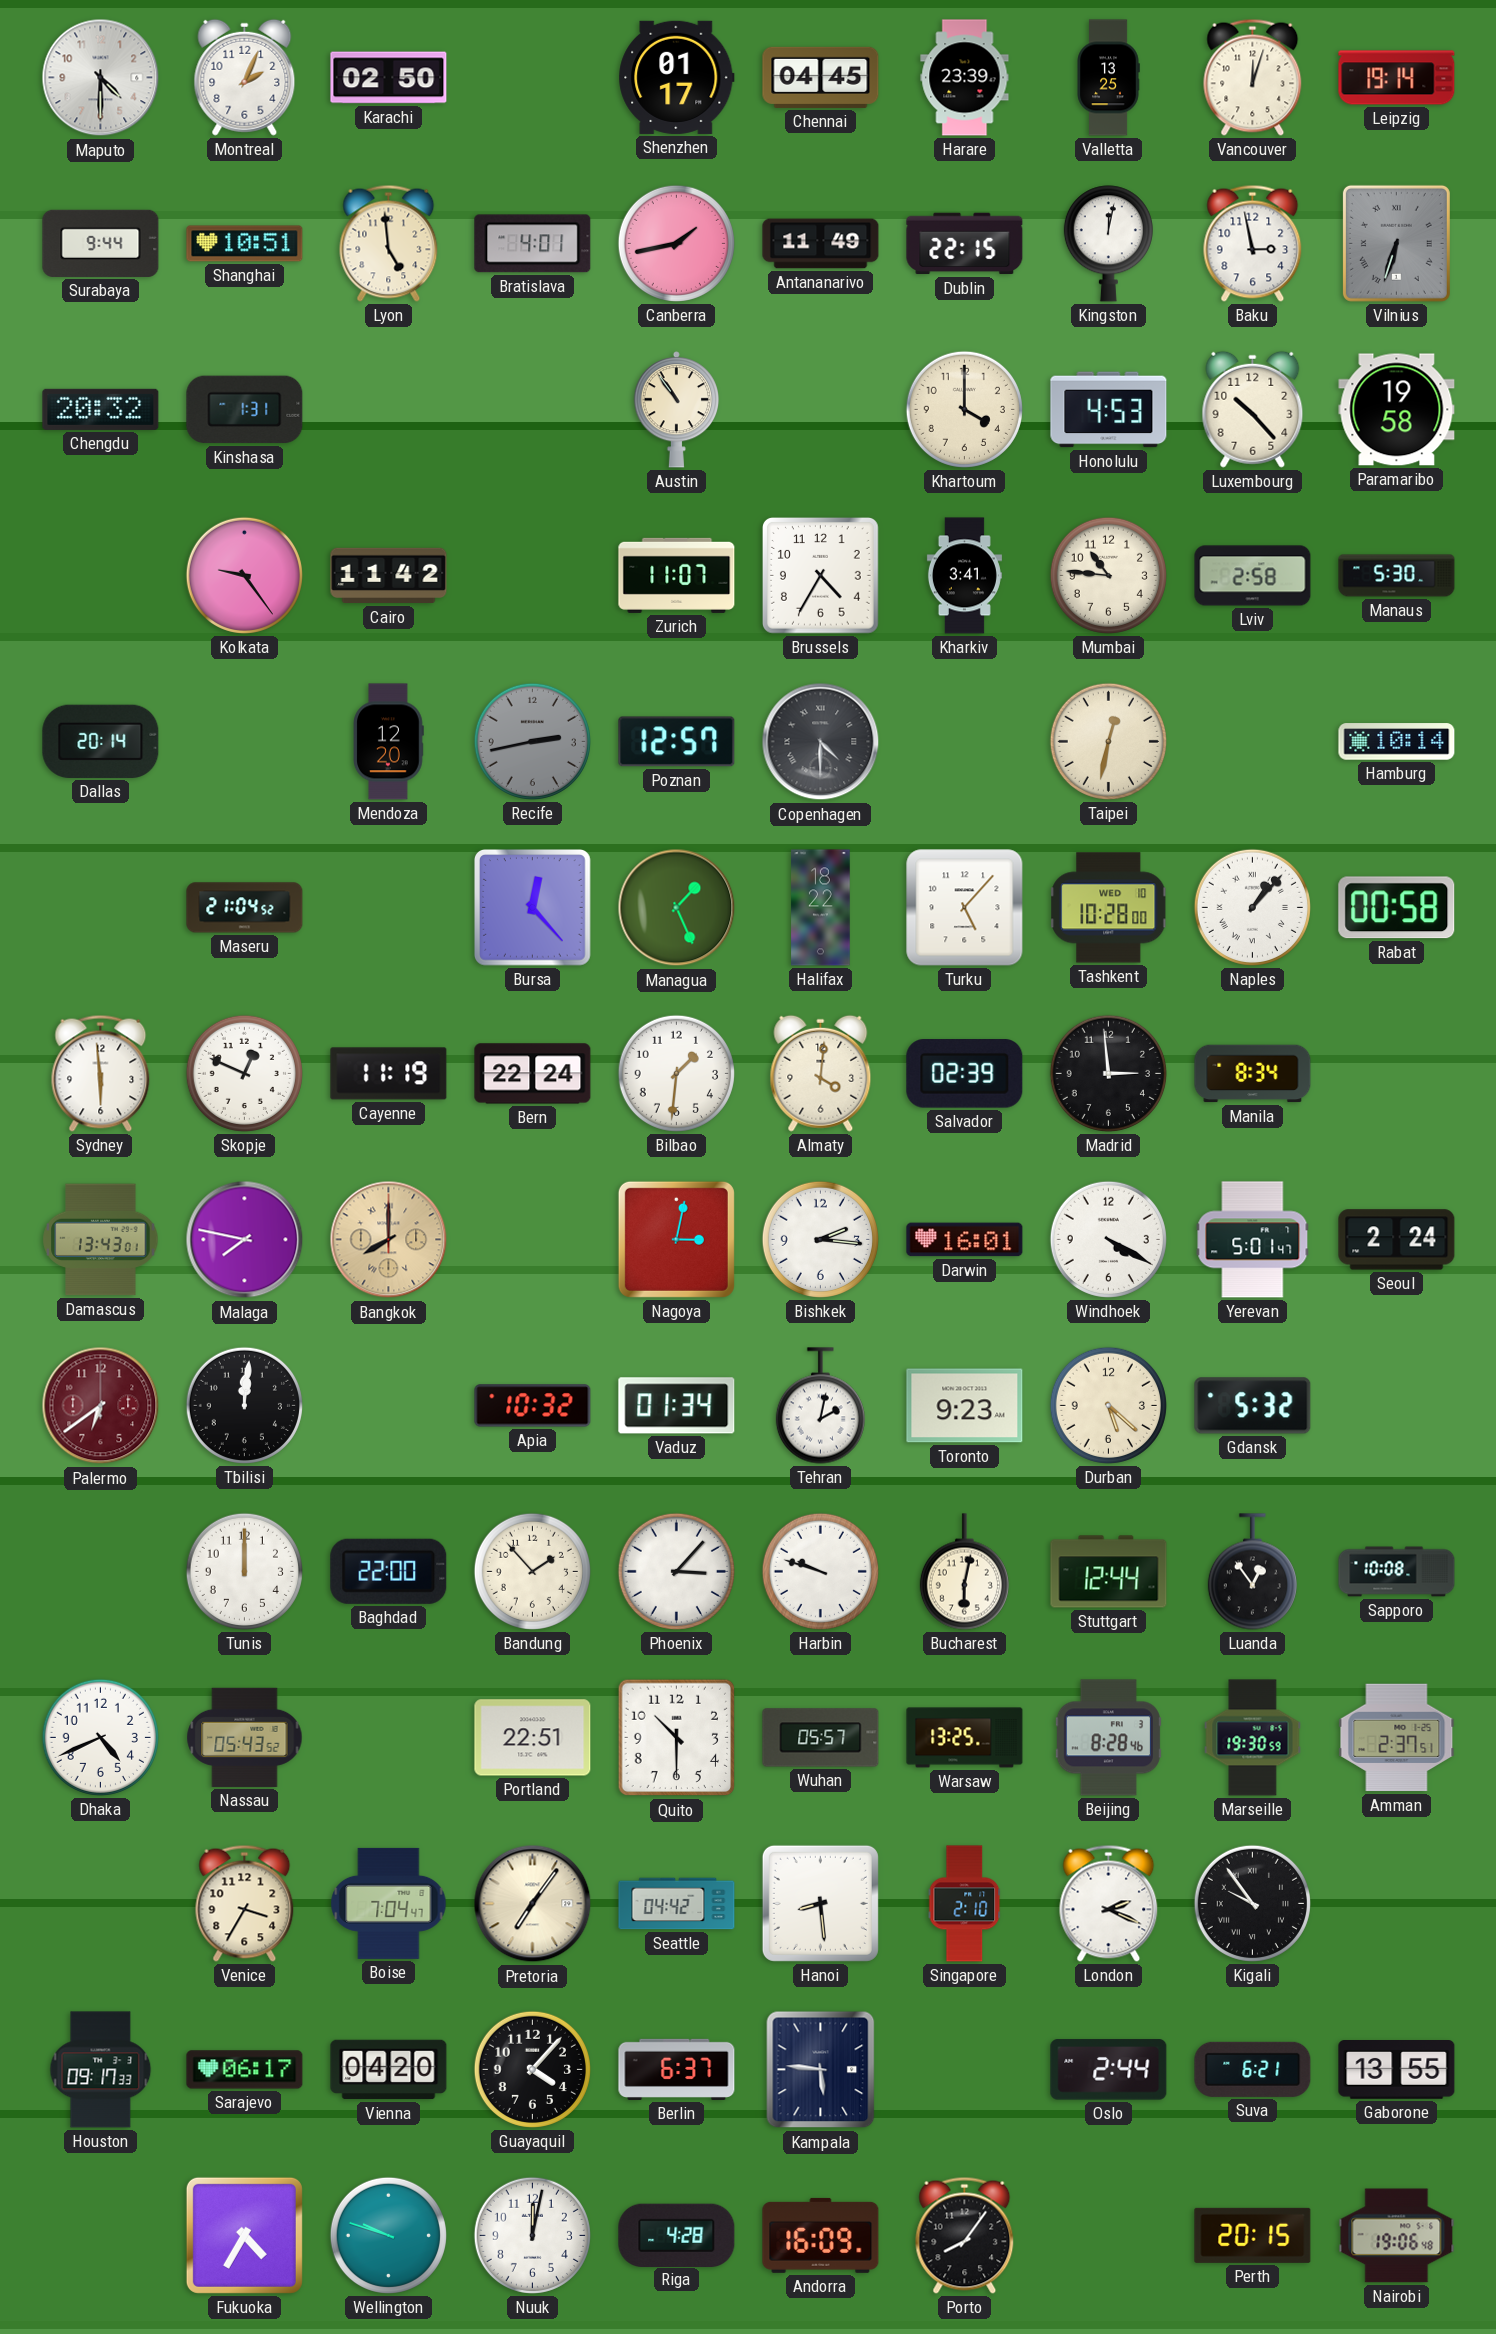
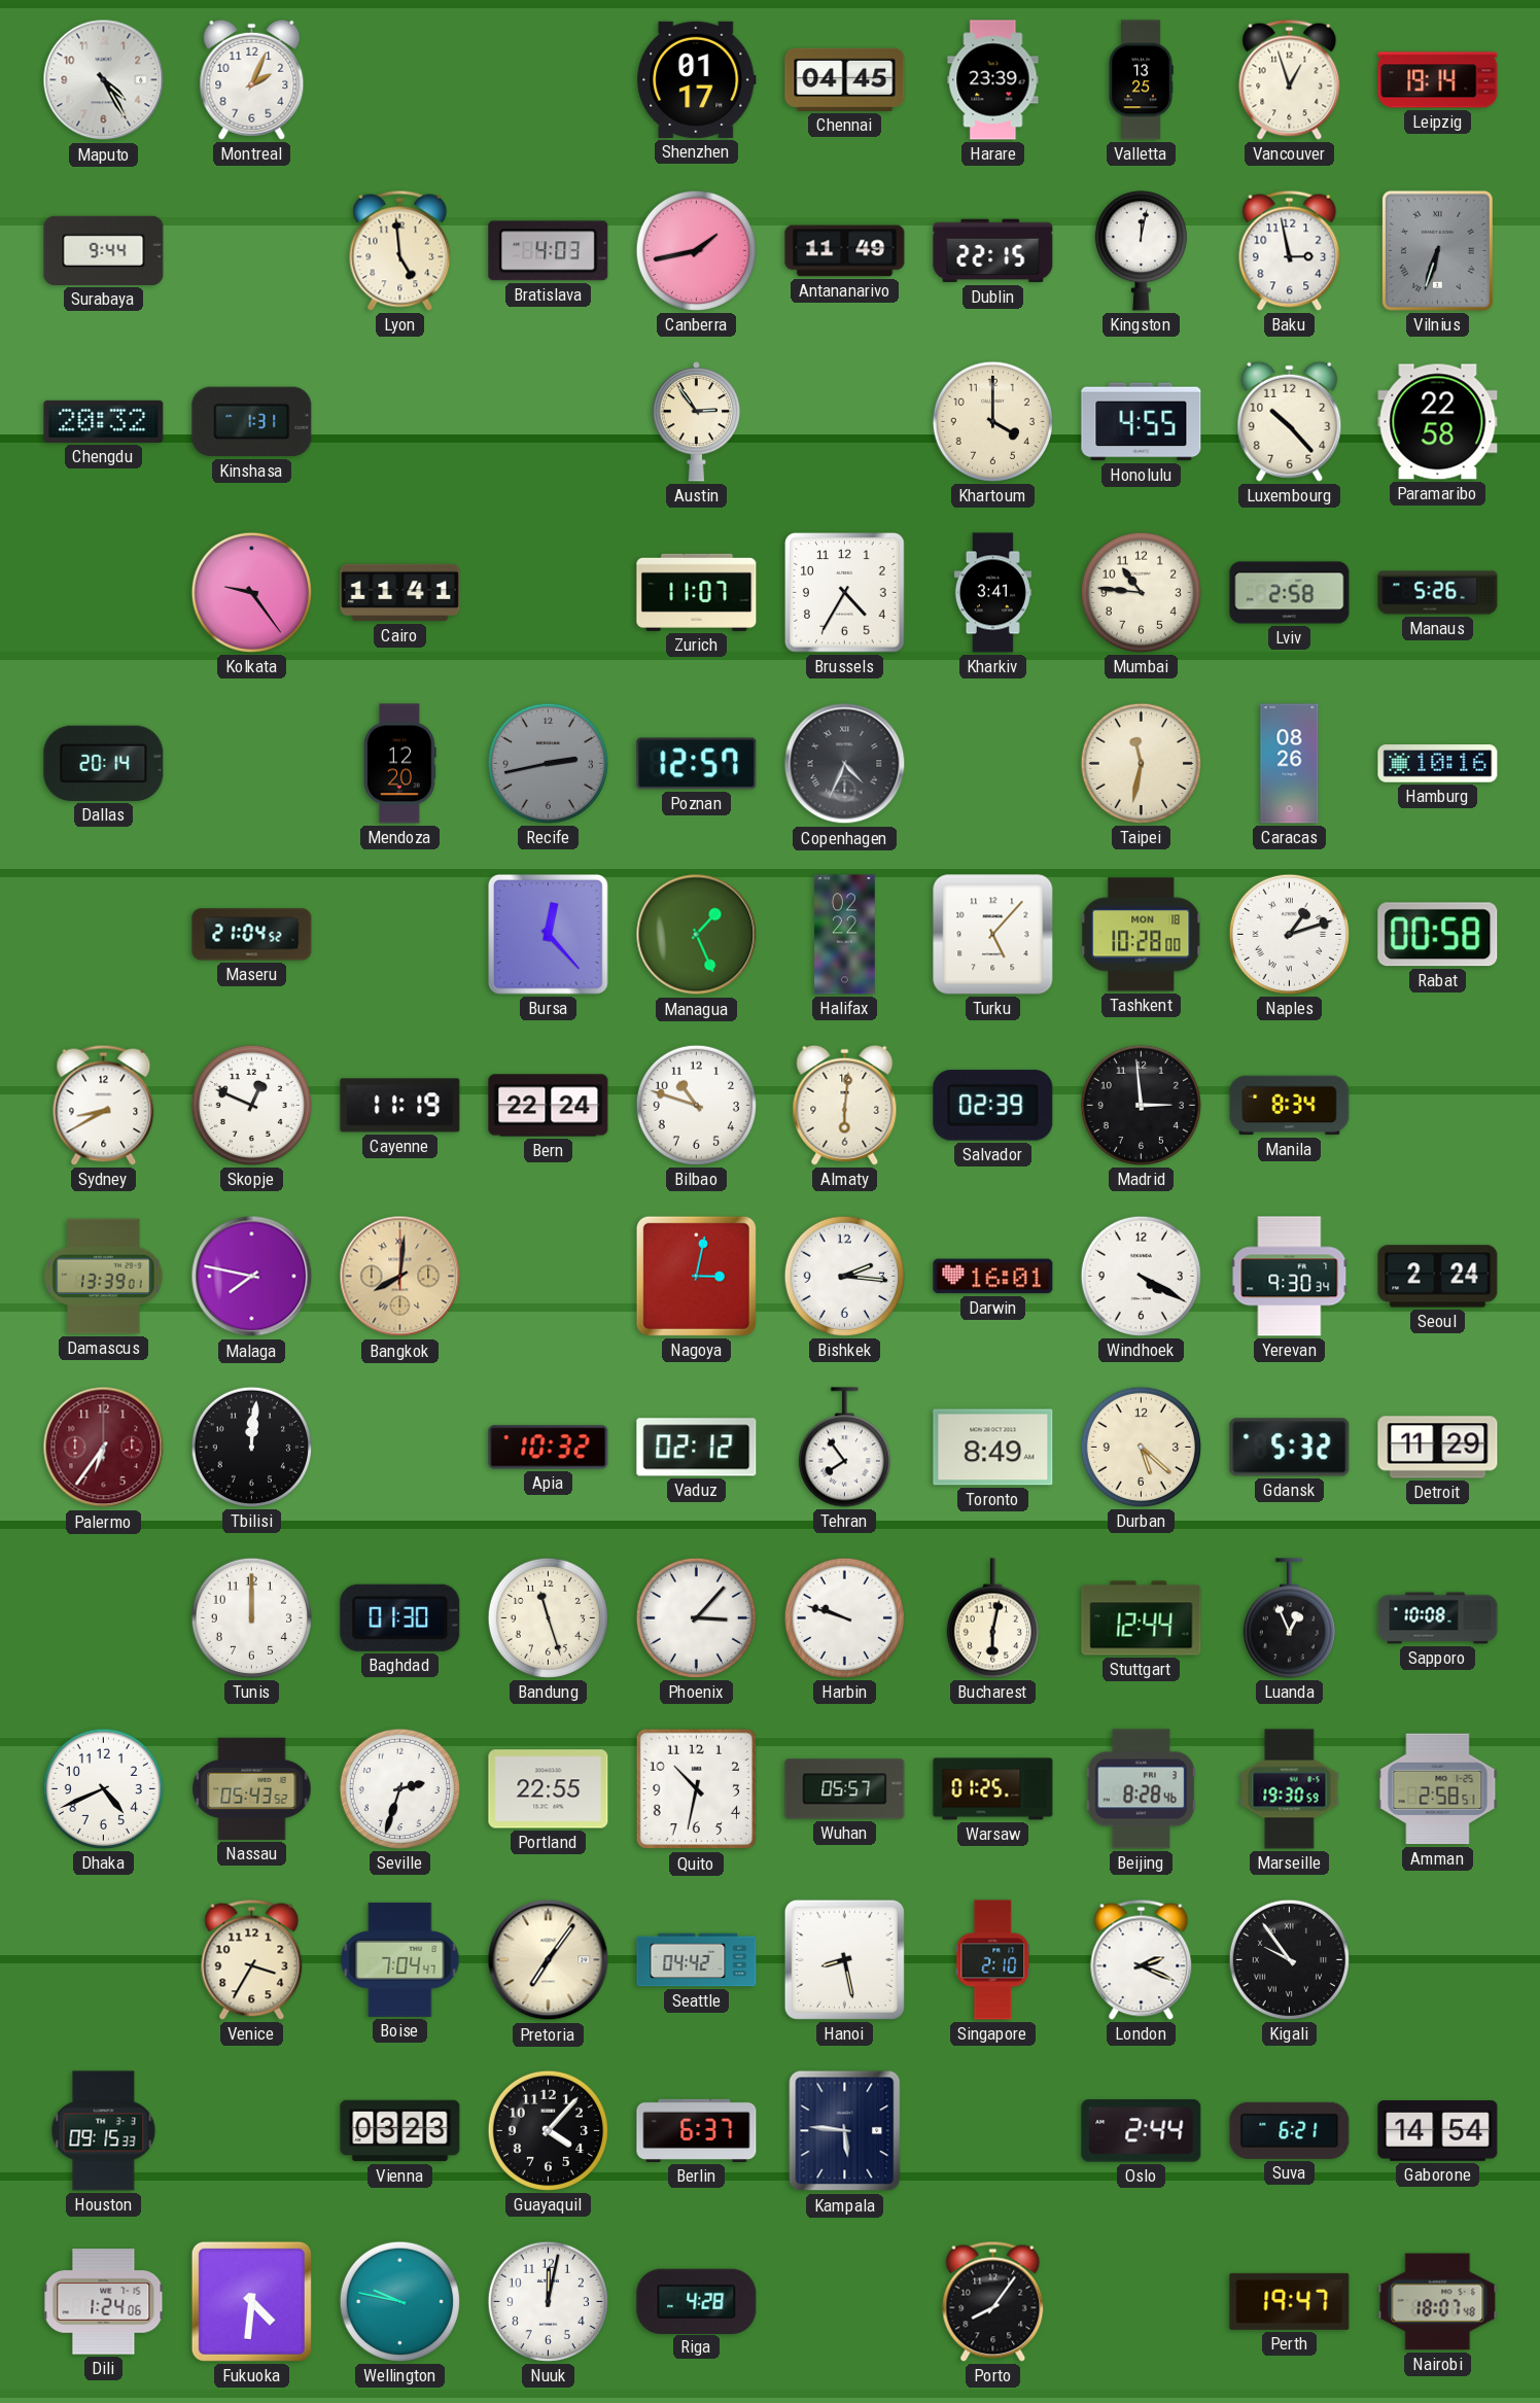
Maputo: 4:30 -> 4:25 (104, 80)
Karachi: 02:50 -> none (389, 78)
Vancouver: 12:03 -> 12:57 (1290, 79)
Shanghai: 10:51 -> none (245, 244)
Bratislava: 4:01 -> 4:03 (549, 251)
Austin: 10:54 -> 2:54 (697, 422)
Honolulu: 4:53 -> 4:55 (1142, 422)
Paramaribo: 19:58 -> 22:58 (1438, 422)
Cairo: 11:42 -> 11:41 (400, 593)
Manaus: 5:30 -> 5:26 (1438, 593)
Copenhagen: 4:30 -> 4:34 (845, 764)
Taipei: 12:32 -> 11:32 (1141, 763)
Caracas: none -> 08:26 (1290, 764)
Hamburg: 10:14 -> 10:16 (1438, 764)
Halifax: 18:22 -> 02:22 (845, 935)
Tashkent date: WED 10 -> MON 18 (1142, 935)
Naples: 1:07 -> 1:12 (1289, 934)
Sydney: 5:59 -> 8:40 (104, 1105)
Bilbao: 1:31 -> 10:48 (696, 1105)
Almaty: 4:01 -> 6:01 (845, 1105)
Damascus: 13:43 -> 13:39 (104, 1277)
Bangkok: 8:00 -> 8:01 (400, 1277)
Yerevan: 5:01 -> 9:30 (1290, 1277)
Palermo: 6:39 -> 6:36 (104, 1448)
Vaduz: 01:34 -> 02:12 (697, 1448)
Tehran: 2:02 -> 7:54 (844, 1448)
Toronto: 9:23 -> 8:49 (993, 1448)
Detroit: none -> 11:29 (1438, 1448)
Baghdad: 22:00 -> 01:30 (400, 1617)
Bandung: 1:53 -> 11:27 (548, 1617)
Luanda: 12:54 -> 12:56 (1289, 1618)
Seville: none -> 2:33 (399, 1788)
Portland: 22:51 -> 22:55 (549, 1789)
Quito: 10:30 -> 10:32 (697, 1789)
Warsaw: 13:25 -> 01:25 (993, 1789)
Amman: 2:37 -> 2:58 (1438, 1789)
Hanoi: 8:29 -> 8:28 (844, 1959)
Houston: 09:17 -> 09:15 (104, 2131)
Sarajevo: 06:17 -> none (245, 2070)
Vienna: 04:20 -> 03:23 (400, 2131)
Gaborone: 13:55 -> 14:54 (1438, 2131)
Dili: none -> 1:24 (104, 2302)
Fukuoka: 4:35 -> 4:31 (251, 2301)
Wellington: 9:48 -> 9:47 (399, 2301)
Andorra: 16:09 -> none (821, 2235)
Perth: 20:15 -> 19:47 (1290, 2301)
Nairobi: 19:06 -> 18:07 (1438, 2302)
